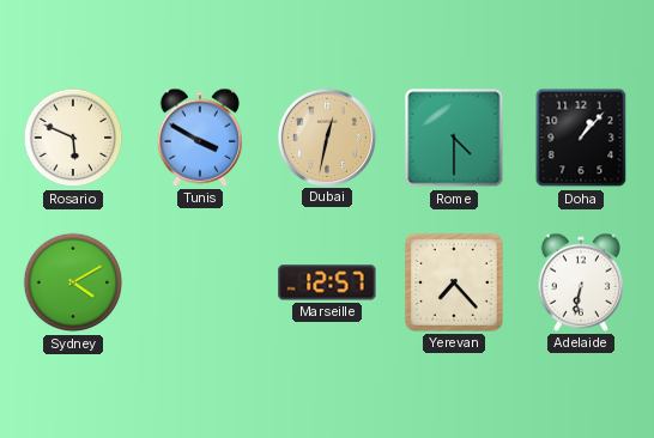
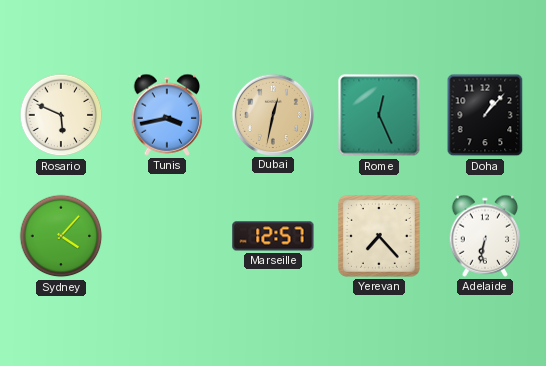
Tunis: 3:50 -> 3:43 (167, 115)
Rome: 4:30 -> 12:26 (379, 115)
Sydney: 4:10 -> 4:07 (61, 236)
